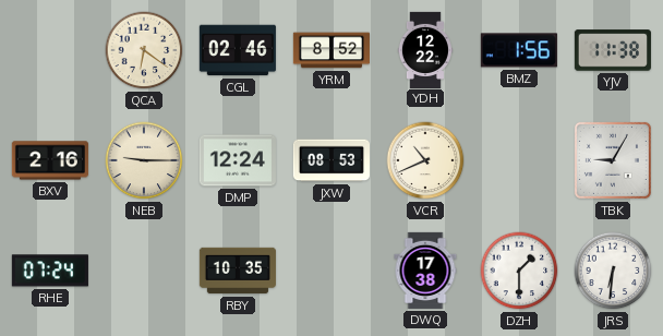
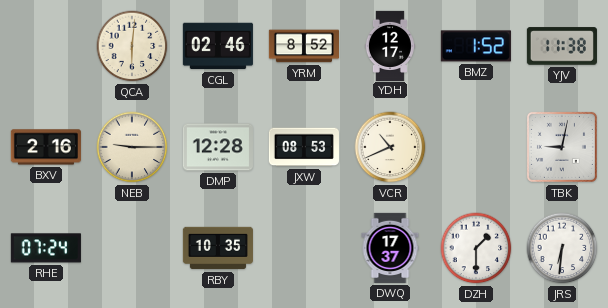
QCA: 6:21 -> 6:01 (132, 46)
YDH: 12:22 -> 12:17 (390, 45)
BMZ: 1:56 -> 1:52 (476, 46)
DMP: 12:24 -> 12:28 (218, 147)
TBK: 9:05 -> 9:02 (562, 147)
DWQ: 17:38 -> 17:37 (390, 248)
